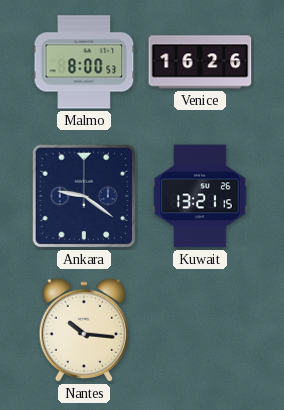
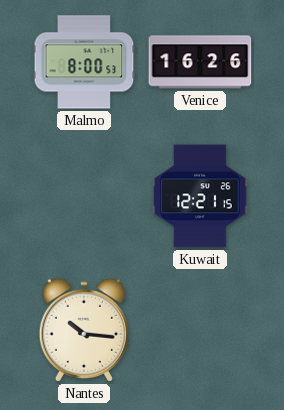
Ankara: 9:21 -> none (84, 196)
Kuwait: 13:21 -> 12:21 (200, 196)
